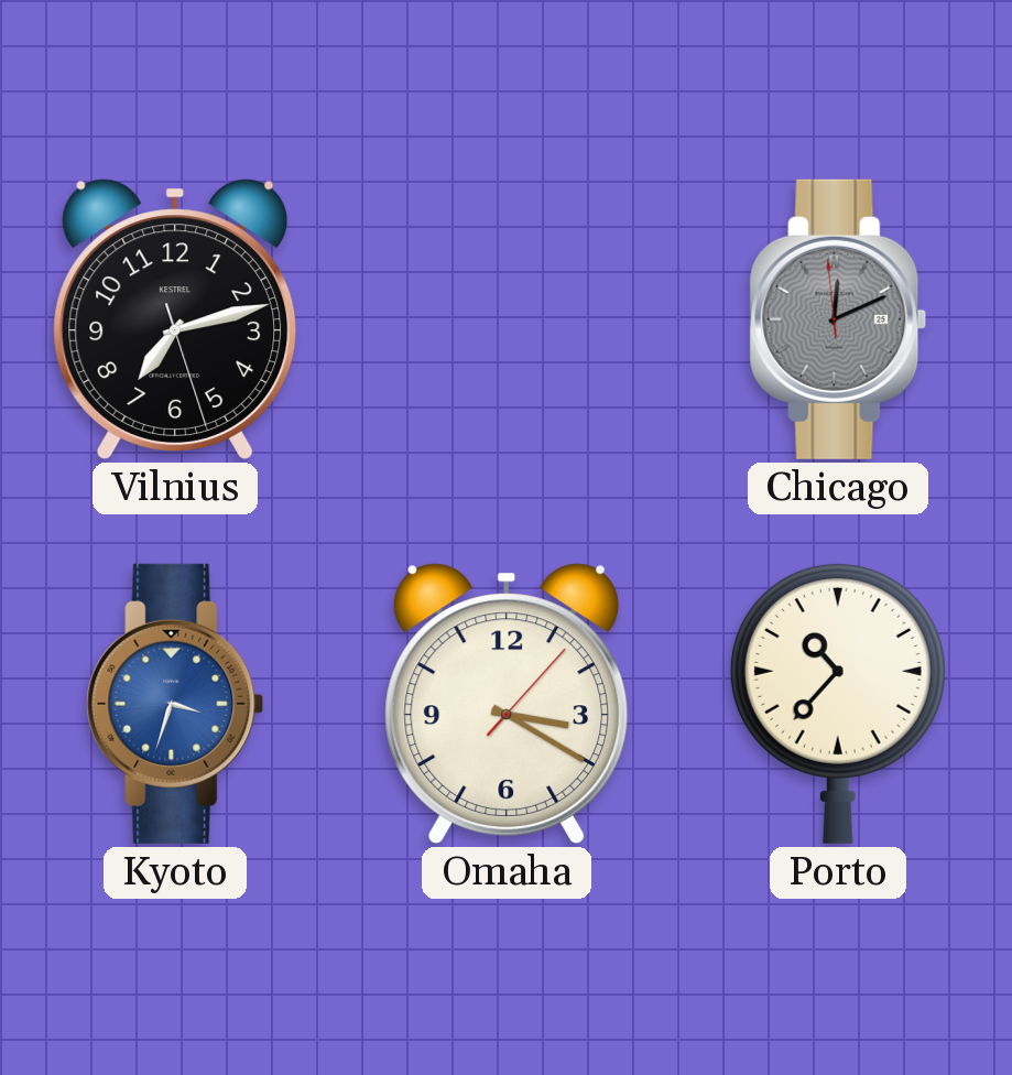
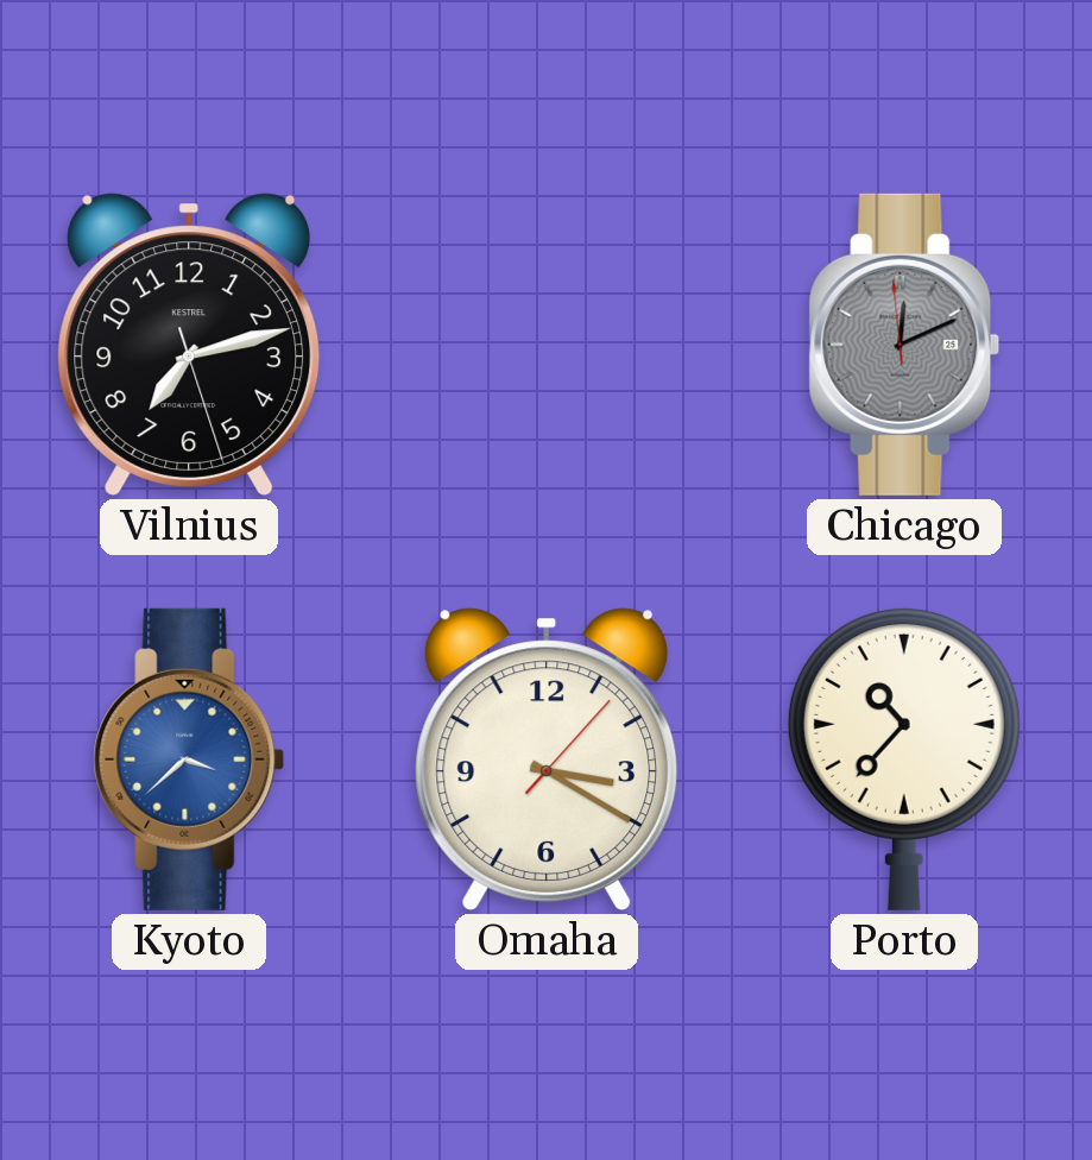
Kyoto: 3:33 -> 3:38 (189, 759)
